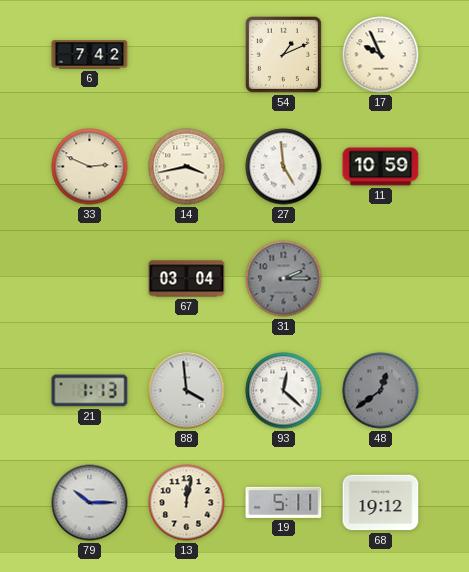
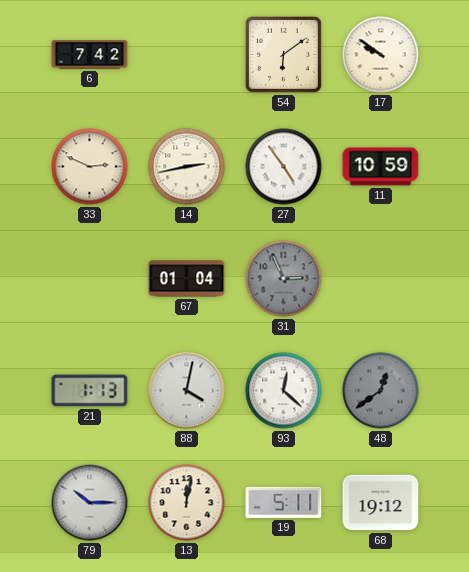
54: 1:11 -> 6:09 (283, 54)
17: 9:56 -> 9:51 (381, 55)
14: 3:43 -> 2:43 (187, 167)
27: 4:59 -> 4:54 (284, 167)
67: 03:04 -> 01:04 (187, 279)
31: 2:15 -> 2:56 (284, 279)
88: 3:59 -> 4:02 (187, 391)
